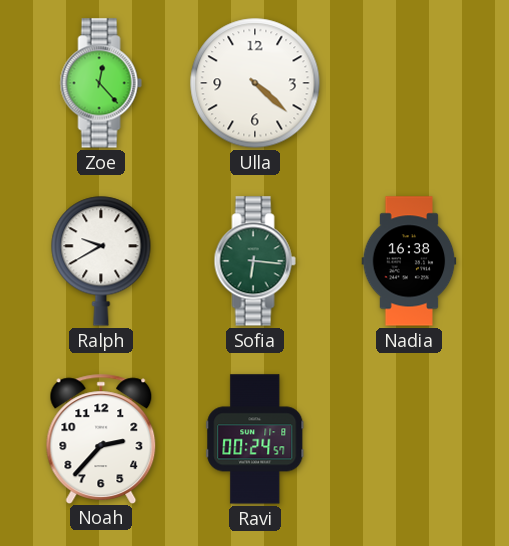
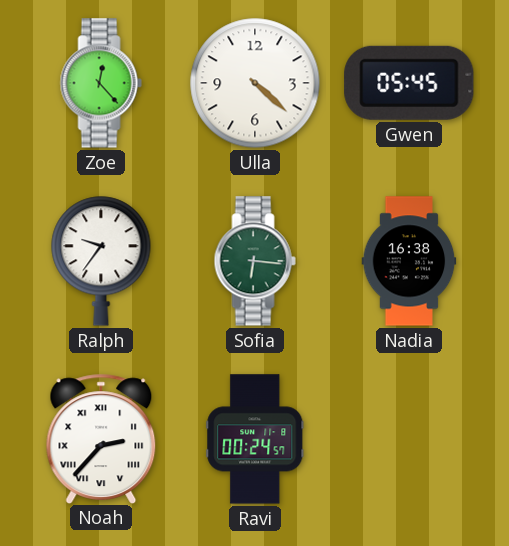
Gwen: none -> 05:45 (409, 83)
Ralph: 9:40 -> 9:36 (101, 261)
Noah numerals: Arabic -> Roman (101, 438)
